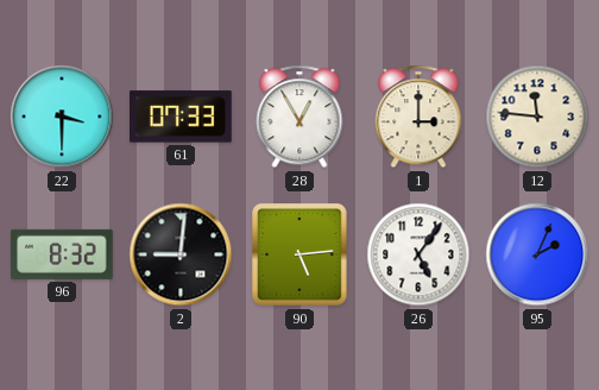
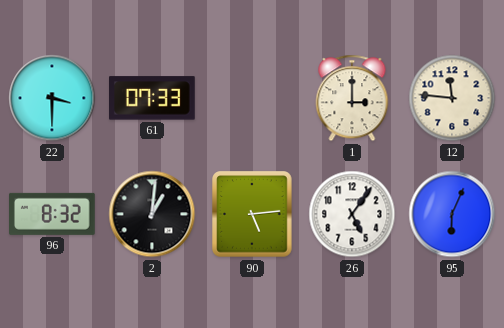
28: 12:55 -> none (299, 117)
2: 9:01 -> 1:01 (152, 214)
95: 2:04 -> 6:04 (452, 214)
